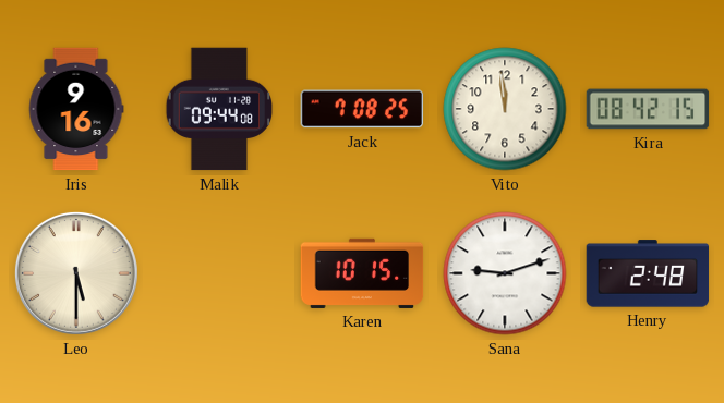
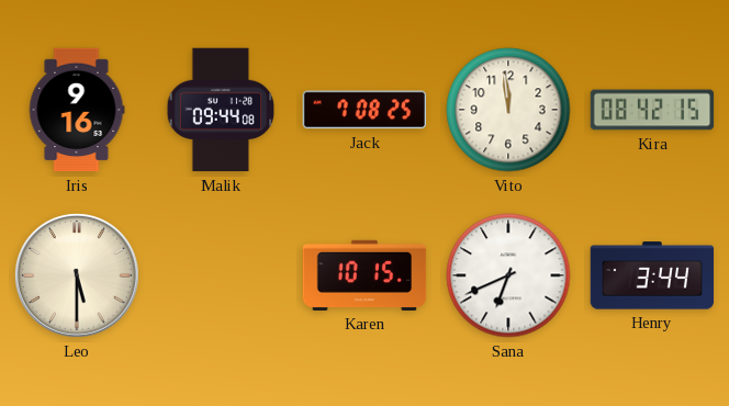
Sana: 9:12 -> 6:41 (508, 275)
Henry: 2:48 -> 3:44 (652, 275)
